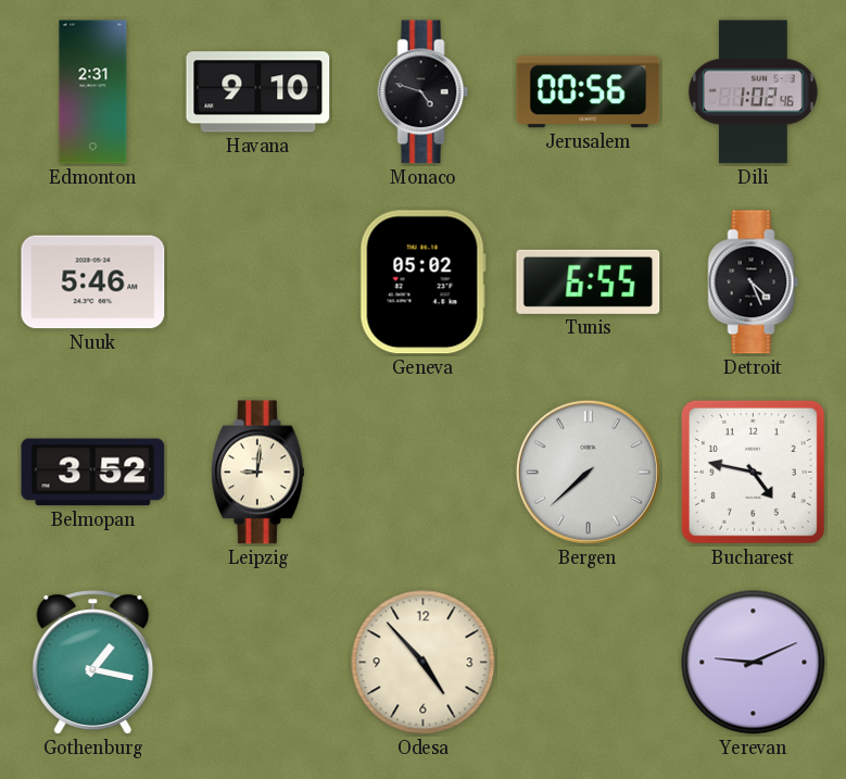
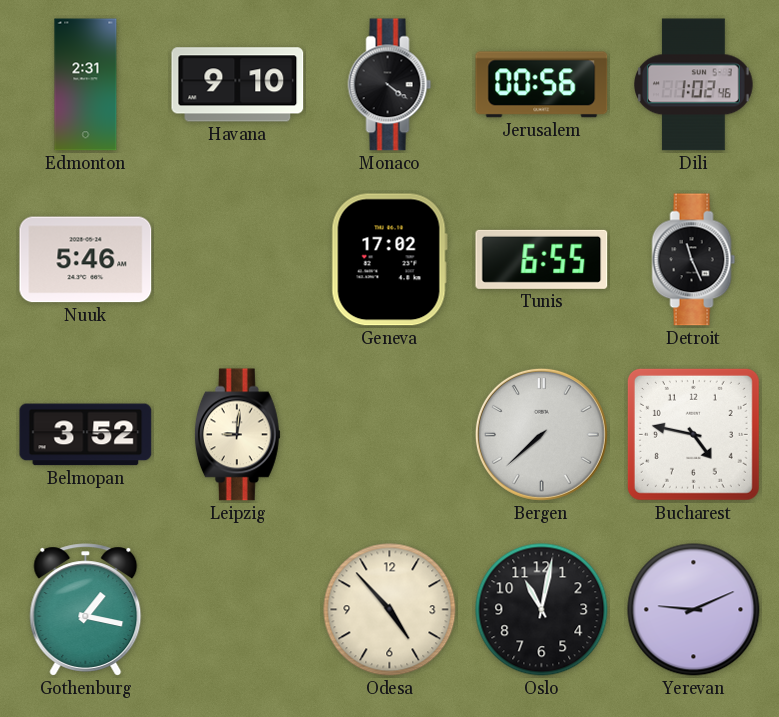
Monaco: 4:48 -> 4:21 (390, 85)
Geneva: 05:02 -> 17:02 (389, 260)
Detroit: 4:26 -> 11:26 (694, 260)
Oslo: none -> 11:02 (542, 610)
